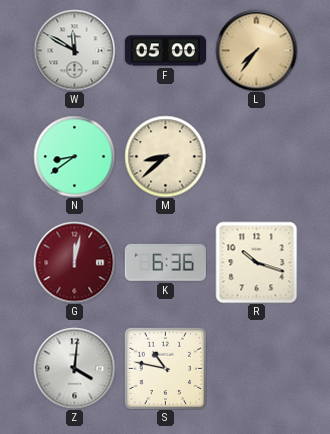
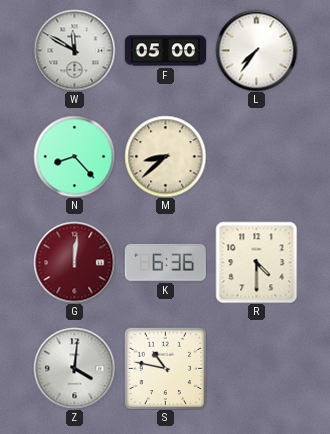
L dial: champagne -> white (256, 50)
N: 8:39 -> 8:23 (74, 156)
G: 12:02 -> 12:01 (74, 262)
R: 10:18 -> 4:30 (256, 262)
